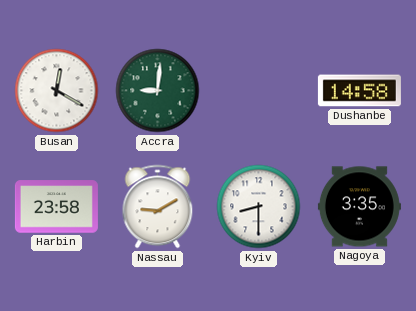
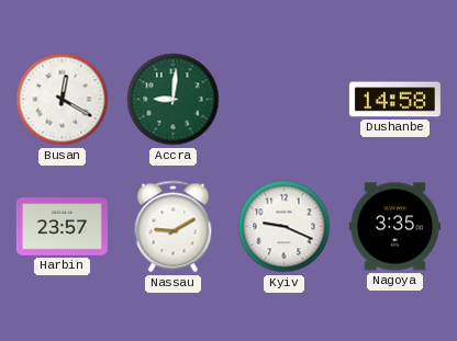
Harbin: 23:58 -> 23:57 (62, 227)
Kyiv: 8:30 -> 9:19 (285, 227)
